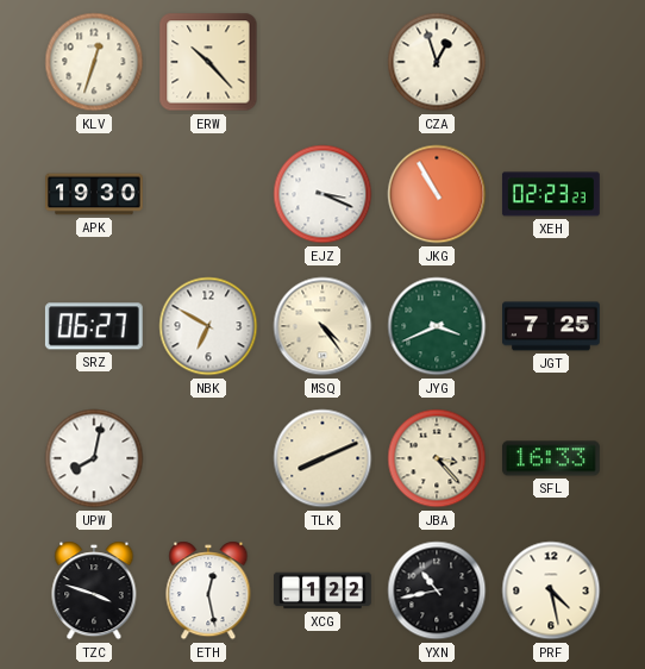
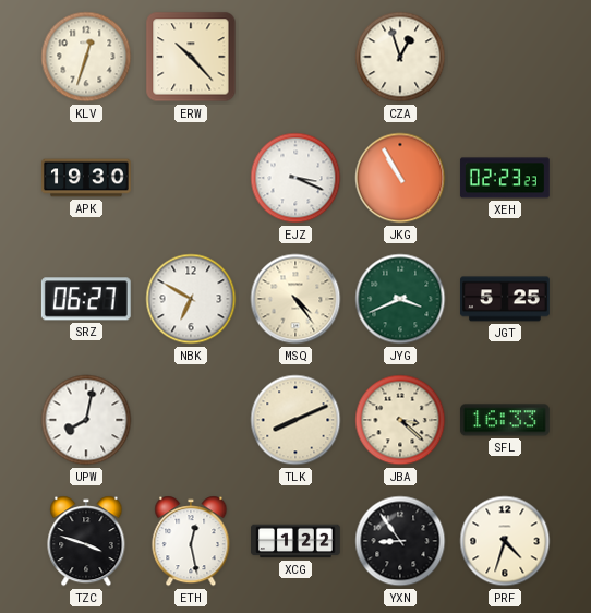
JGT: 7:25 -> 5:25 (506, 299)
JBA: 3:23 -> 3:22 (400, 420)
YXN: 10:43 -> 8:54 (400, 541)
PRF: 4:28 -> 4:33 (505, 541)
